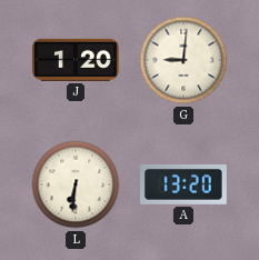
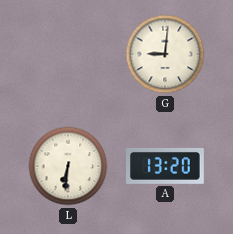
J: 1:20 -> none (77, 60)
